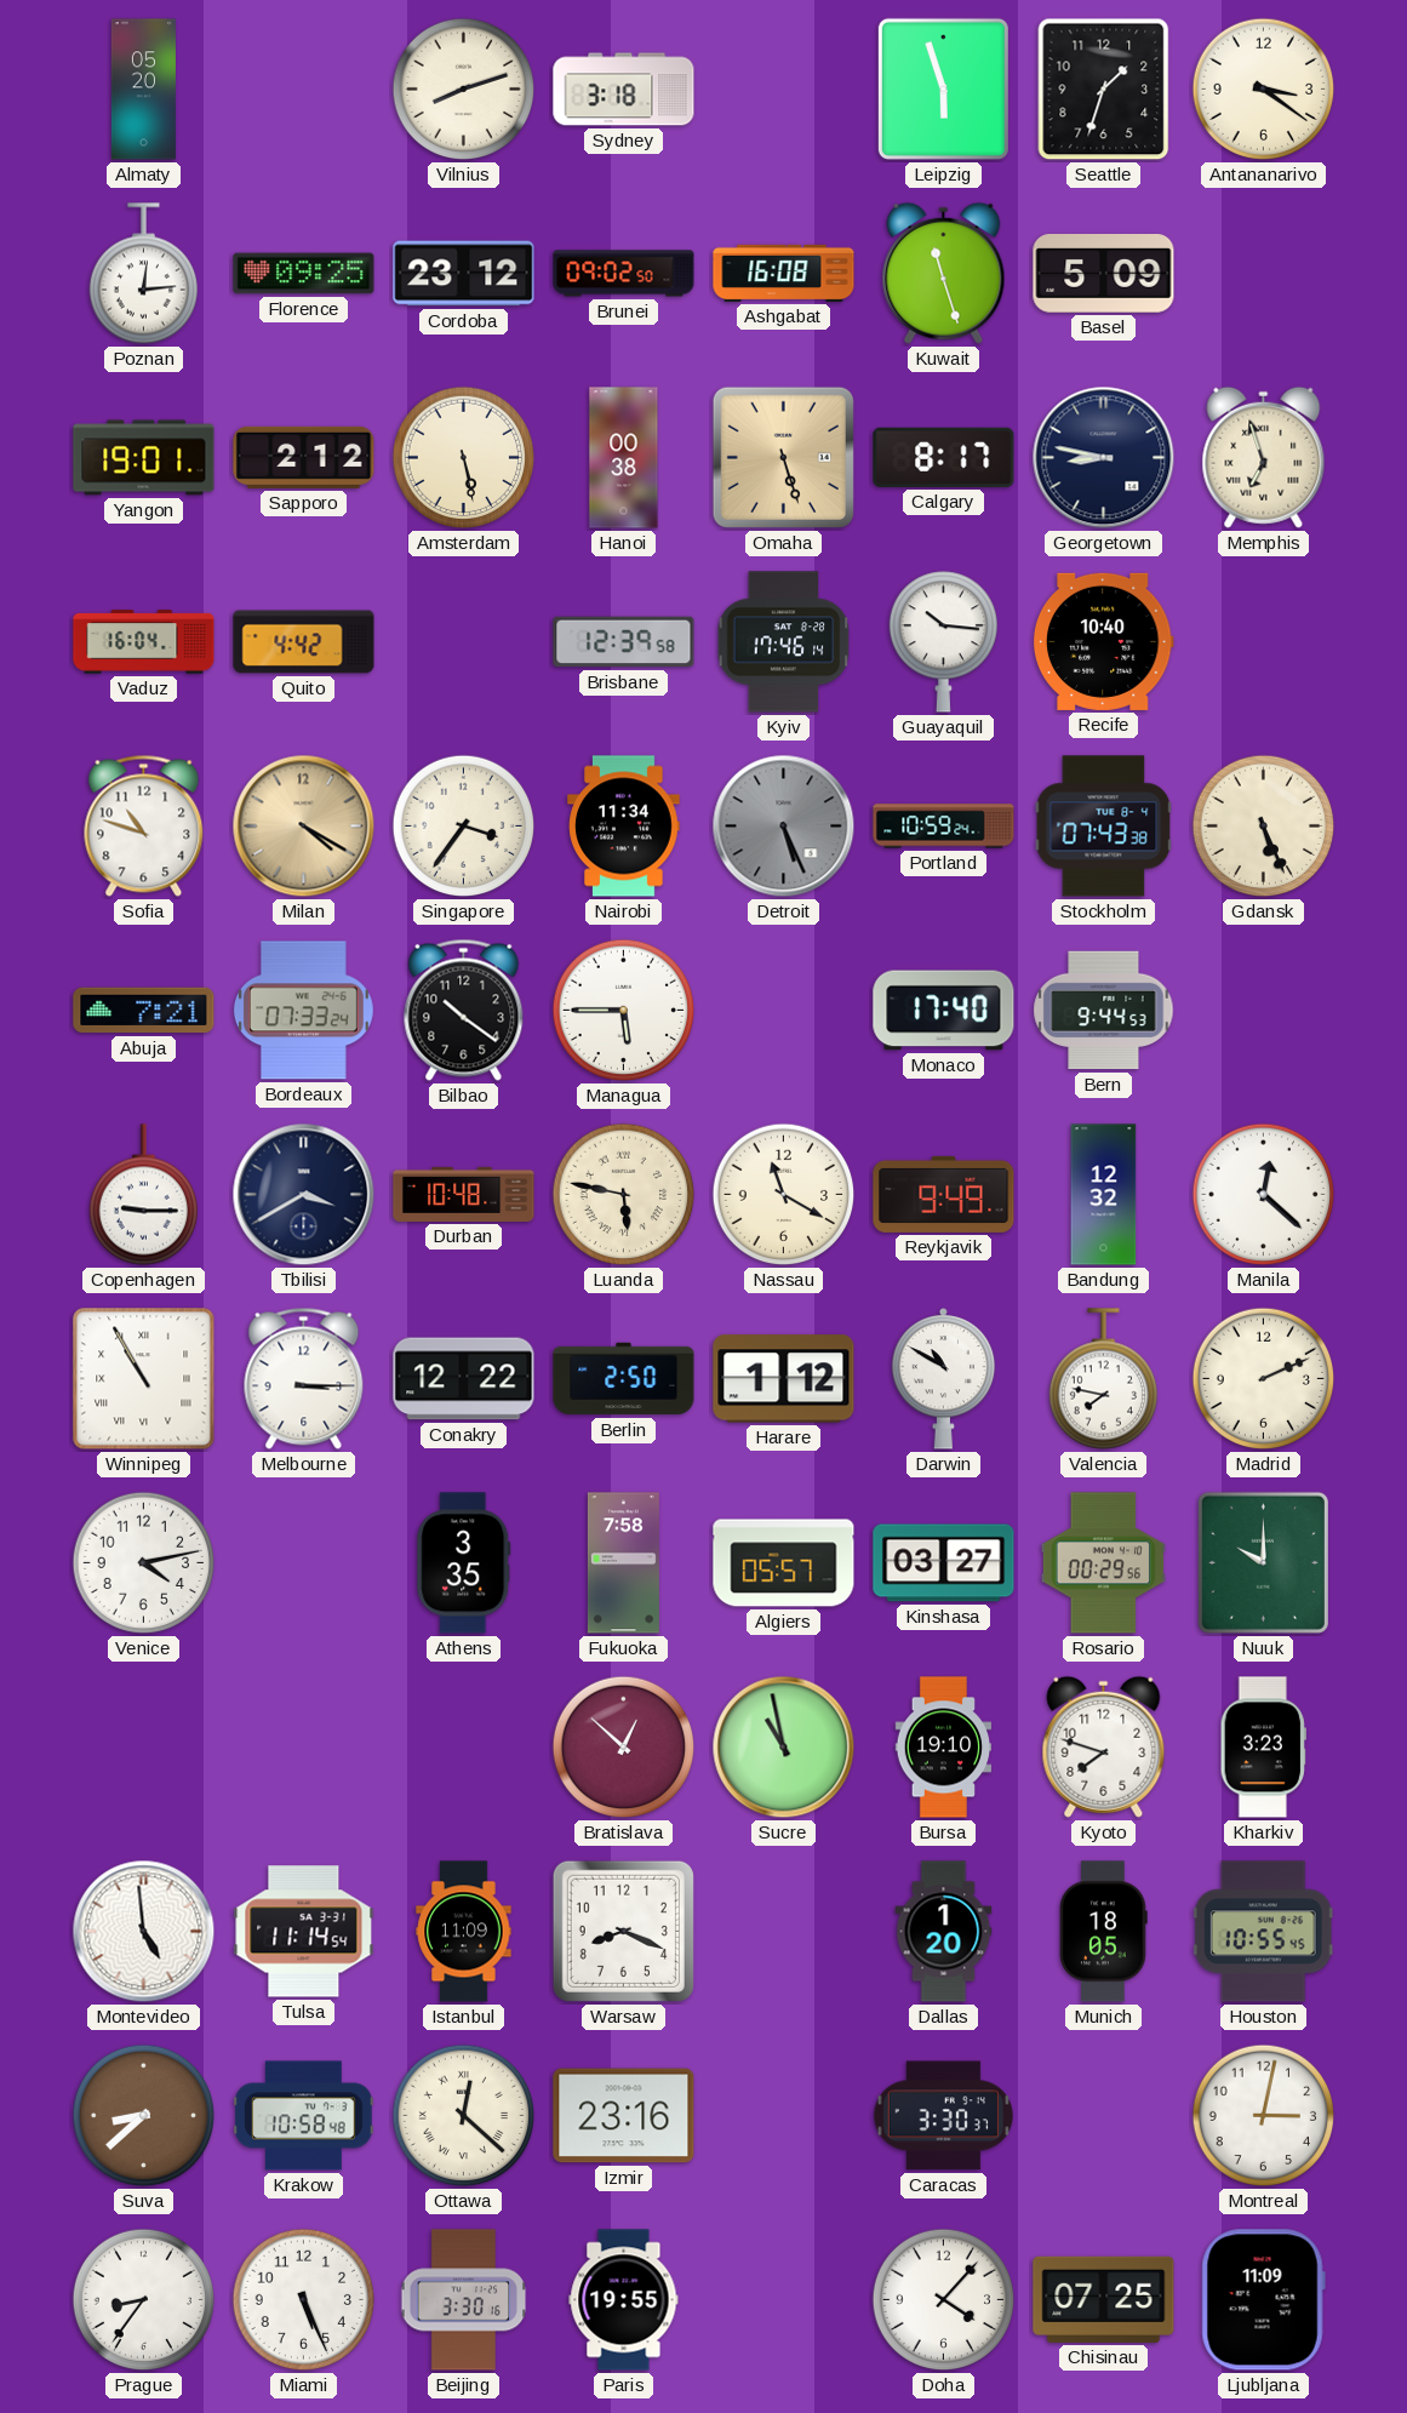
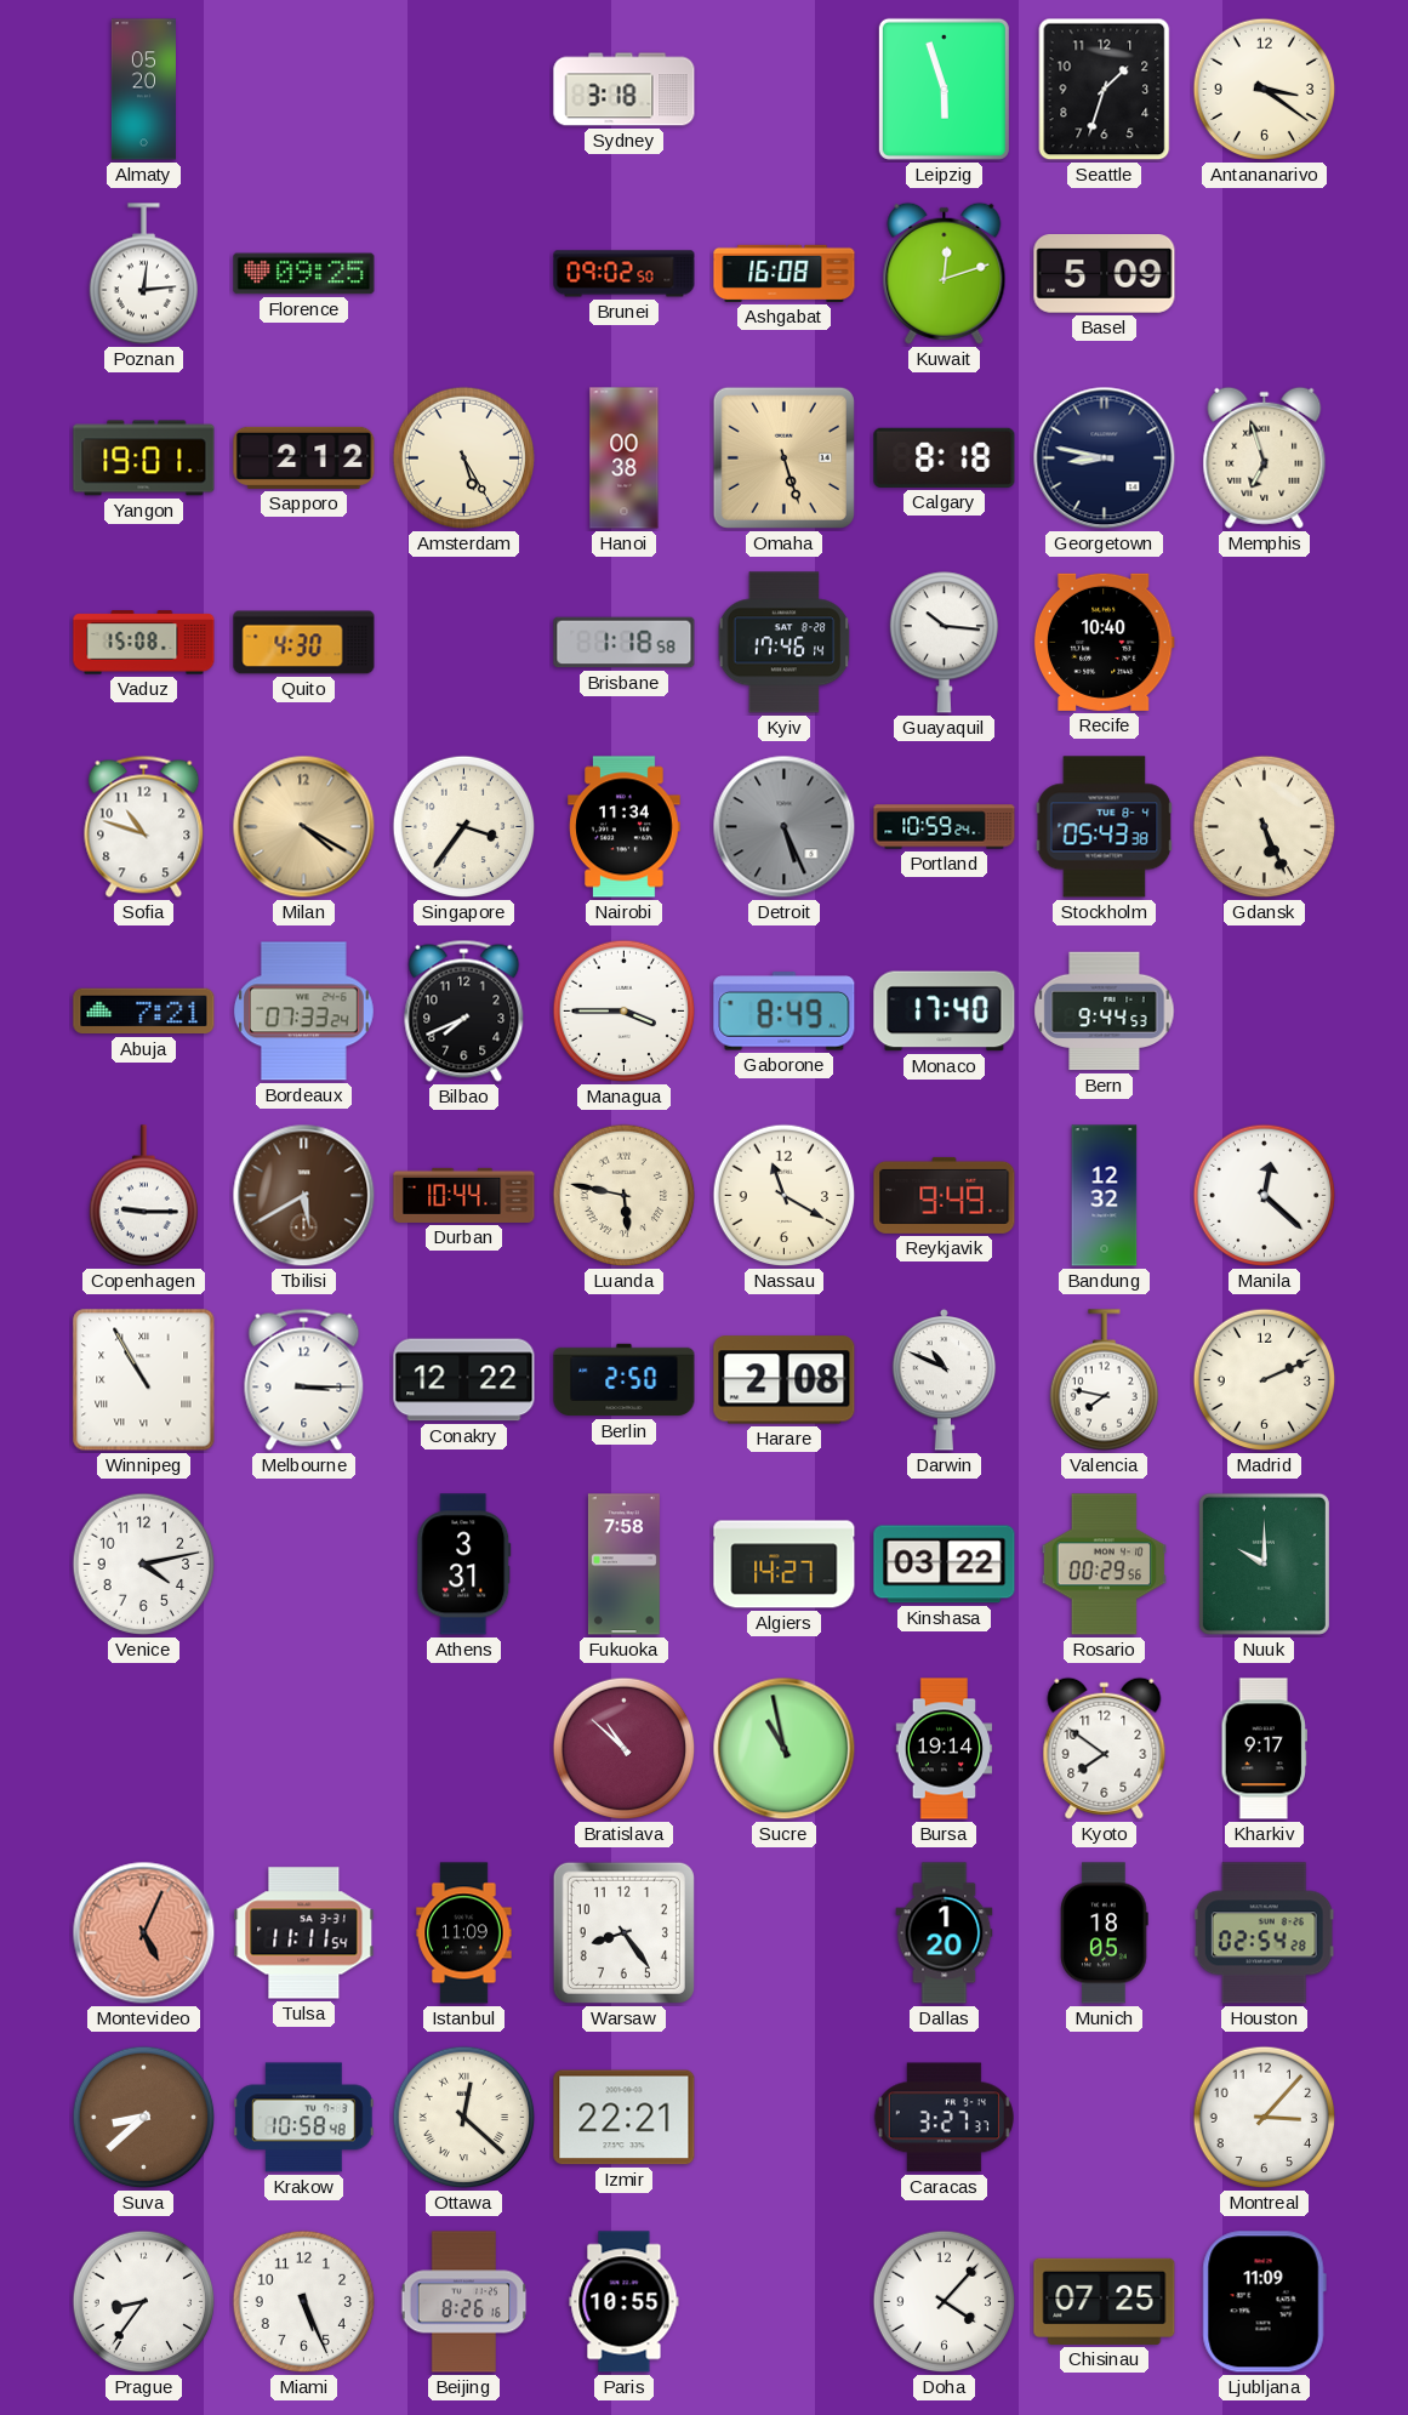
Vilnius: 8:12 -> none (464, 90)
Cordoba: 23:12 -> none (464, 274)
Kuwait: 11:27 -> 12:12 (945, 273)
Amsterdam: 5:28 -> 5:25 (464, 458)
Calgary: 8:17 -> 8:18 (945, 457)
Vaduz: 16:04 -> 15:08 (144, 643)
Quito: 4:42 -> 4:30 (304, 643)
Brisbane: 12:39 -> 1:18 (625, 643)
Stockholm: 07:43 -> 05:43 (1105, 827)
Bilbao: 10:21 -> 7:41 (464, 1010)
Managua: 5:45 -> 3:45 (625, 1012)
Gaborone: none -> 8:49 (785, 1012)
Tbilisi: 3:40 -> 5:40 (304, 1196)
Tbilisi dial: navy -> brown (304, 1196)
Durban: 10:48 -> 10:44 (464, 1195)
Harare: 1:12 -> 2:08 (785, 1380)
Darwin: 10:50 -> 10:49 (945, 1379)
Athens: 3:35 -> 3:31 (464, 1565)
Algiers: 05:57 -> 14:27 (785, 1565)
Kinshasa: 03:27 -> 03:22 (945, 1565)
Bratislava: 12:52 -> 10:52 (625, 1749)
Bursa: 19:10 -> 19:14 (945, 1749)
Kyoto: 7:48 -> 7:51 (1105, 1748)
Kharkiv: 3:23 -> 9:17 (1264, 1749)
Montevideo: 4:59 -> 5:04 (144, 1933)
Montevideo dial: white -> salmon (144, 1933)
Tulsa: 11:14 -> 11:11 (304, 1933)
Warsaw: 8:19 -> 8:24 (623, 1932)
Houston: 10:55 -> 02:54 (1264, 1933)
Izmir: 23:16 -> 22:21 (625, 2118)
Caracas: 3:30 -> 3:27 (944, 2118)
Montreal: 3:02 -> 3:07 (1265, 2118)
Beijing: 3:30 -> 8:26 (464, 2302)
Paris: 19:55 -> 10:55 (625, 2302)
